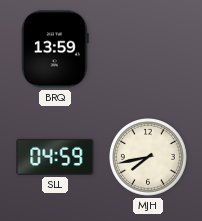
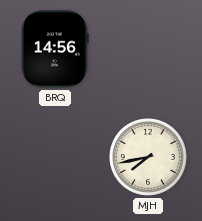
BRQ: 13:59 -> 14:56 (55, 49)
SLL: 04:59 -> none (55, 157)
